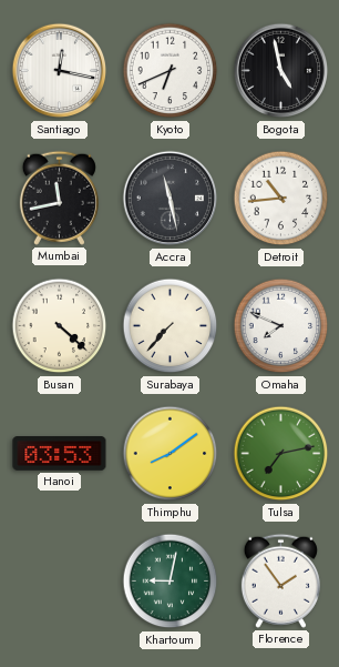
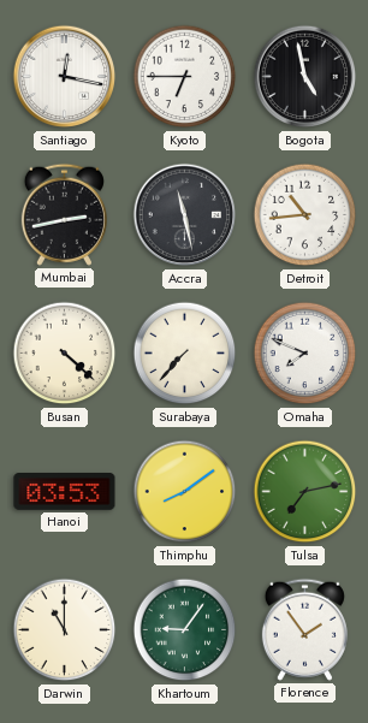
Kyoto: 6:41 -> 6:45 (185, 77)
Mumbai: 11:43 -> 2:43 (64, 214)
Darwin: none -> 11:00 (65, 630)
Khartoum: 9:02 -> 9:06 (185, 630)
